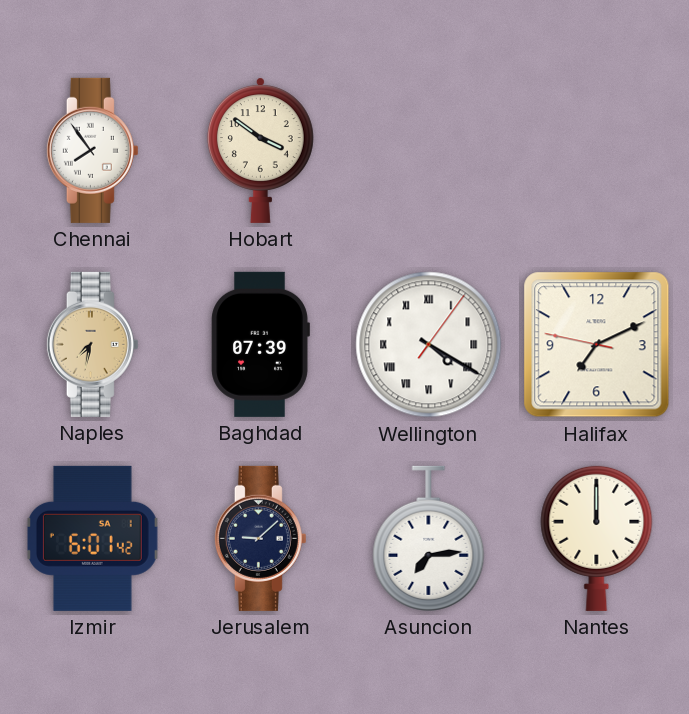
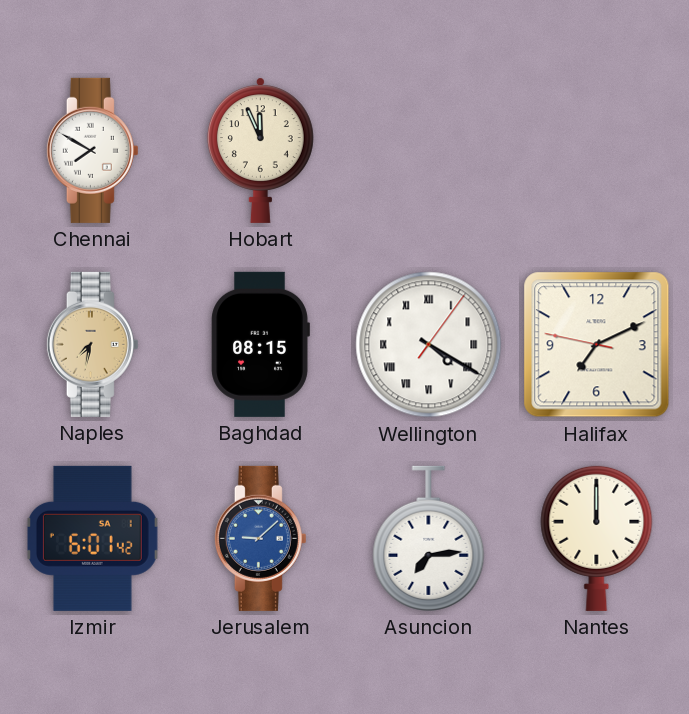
Chennai: 7:54 -> 7:50 (92, 150)
Hobart: 3:51 -> 11:56 (260, 150)
Baghdad: 07:39 -> 08:15 (260, 344)
Jerusalem dial: navy -> blue (260, 538)
